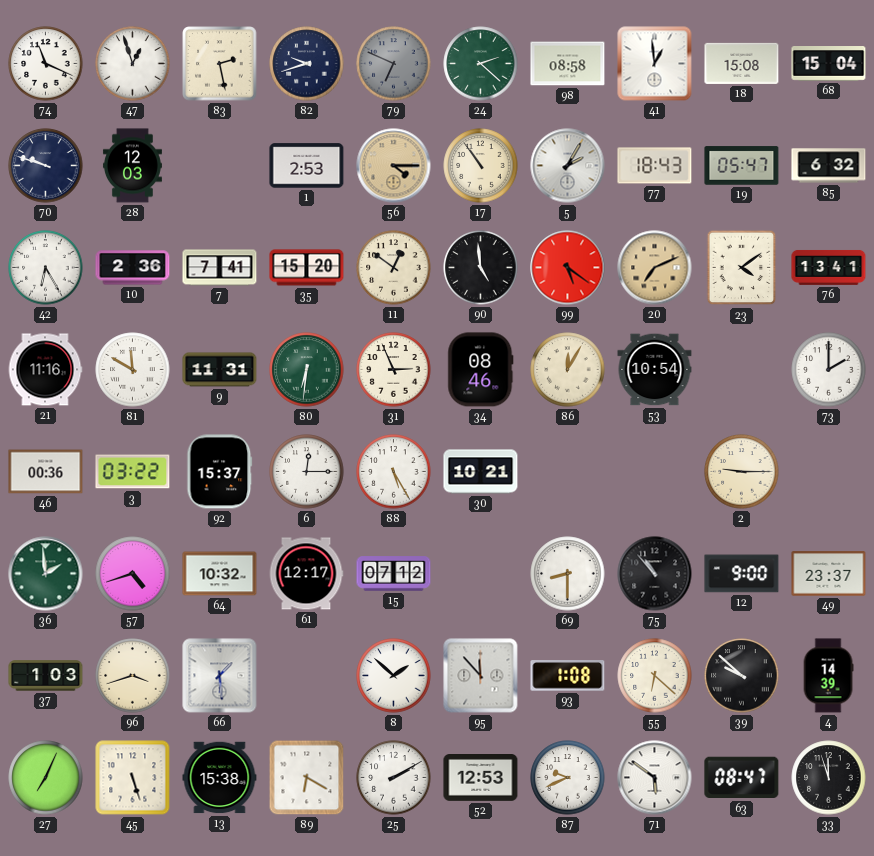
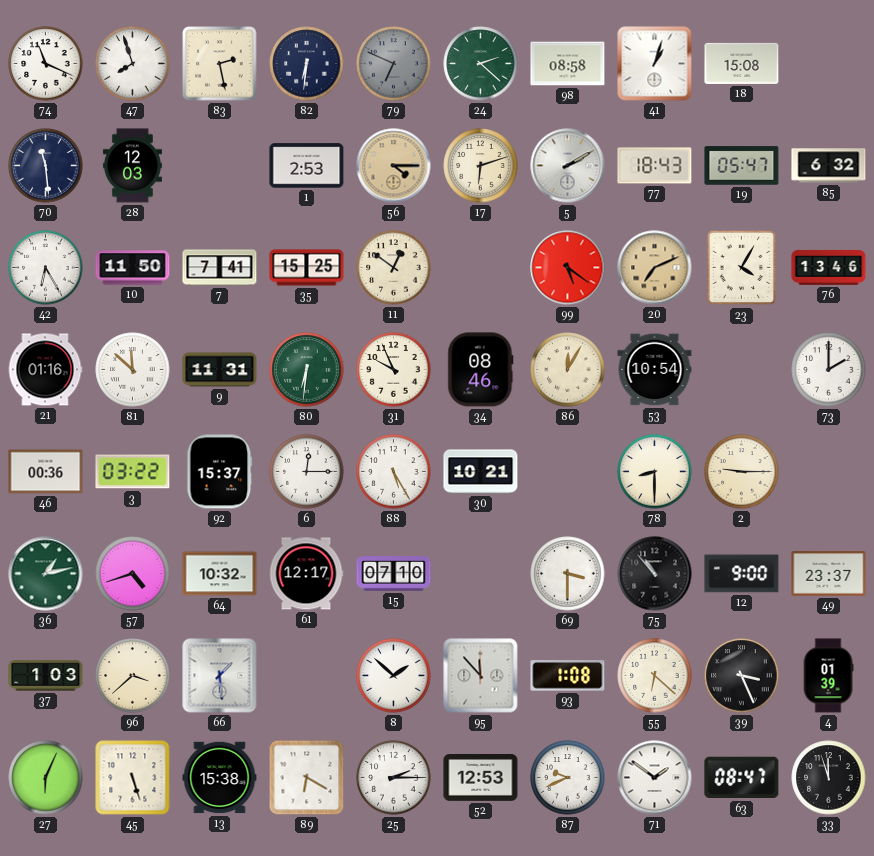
47: 12:57 -> 7:57 (133, 64)
82: 9:42 -> 6:31 (307, 64)
41: 12:59 -> 1:03 (655, 64)
68: 15:04 -> none (829, 64)
70: 9:48 -> 11:29 (46, 166)
17: 10:54 -> 6:12 (481, 166)
5: 2:05 -> 2:10 (568, 166)
10: 2:36 -> 11:50 (133, 268)
35: 15:20 -> 15:25 (307, 268)
90: 4:59 -> none (481, 268)
23: 4:09 -> 4:05 (742, 268)
76: 13:41 -> 13:46 (829, 268)
21: 11:16 -> 01:16 (45, 370)
81: 11:50 -> 11:52 (133, 370)
31: 2:56 -> 9:56 (394, 370)
78: none -> 8:30 (655, 472)
36: 1:59 -> 1:13 (46, 574)
15: 07:12 -> 07:10 (394, 574)
69: 8:30 -> 3:30 (568, 574)
96: 3:42 -> 3:38 (133, 676)
39: 9:52 -> 3:26 (742, 676)
4: 14:39 -> 01:39 (828, 676)
27: 7:04 -> 6:04 (46, 778)
25: 2:10 -> 2:15 (394, 778)
71: 5:51 -> 1:51 (655, 778)
